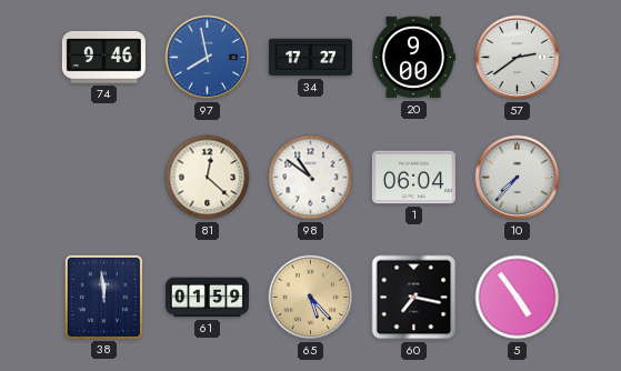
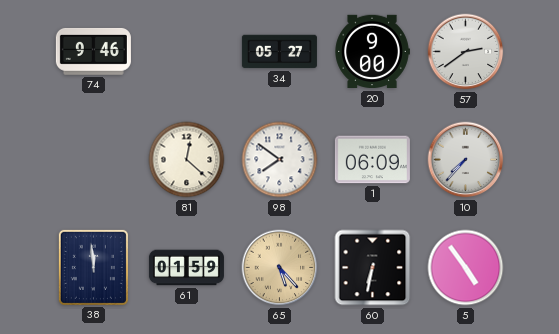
97: 7:58 -> none (208, 58)
34: 17:27 -> 05:27 (279, 52)
98: 10:51 -> 7:51 (280, 160)
1: 06:04 -> 06:09 (372, 160)
60: 7:17 -> 6:32 (373, 268)
